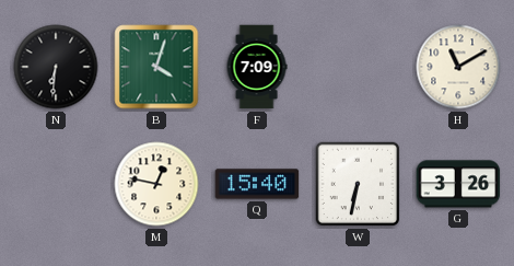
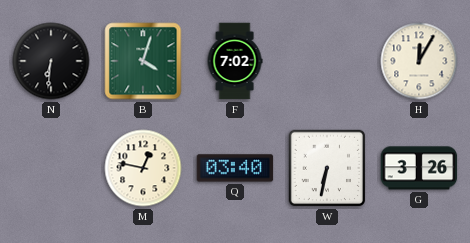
F: 7:09 -> 7:02 (235, 61)
H: 11:10 -> 12:05 (419, 61)
Q: 15:40 -> 03:40 (235, 168)
